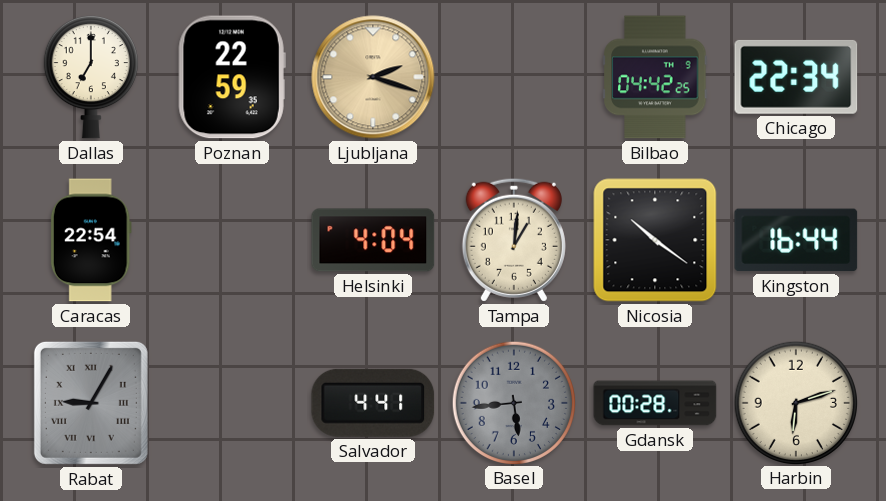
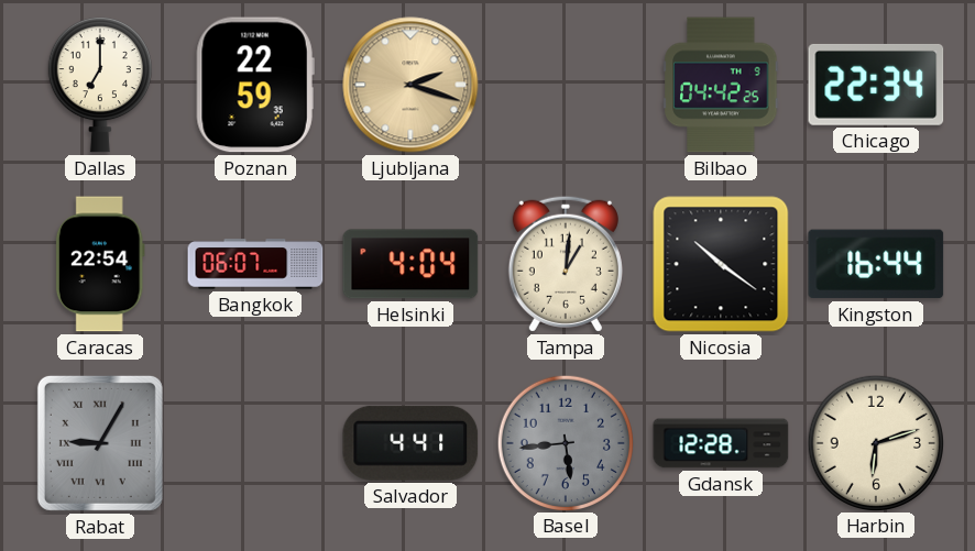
Bangkok: none -> 06:07 (255, 264)
Gdansk: 00:28 -> 12:28 (721, 443)
